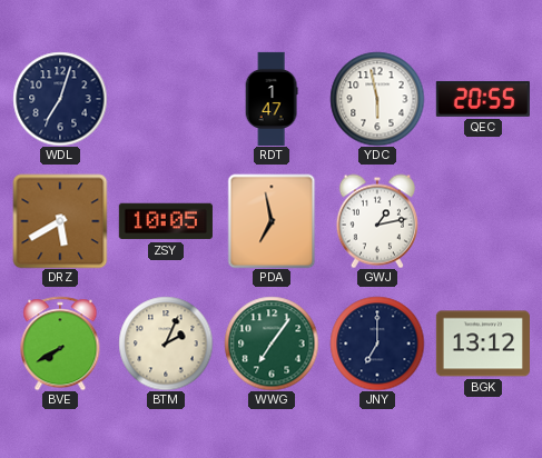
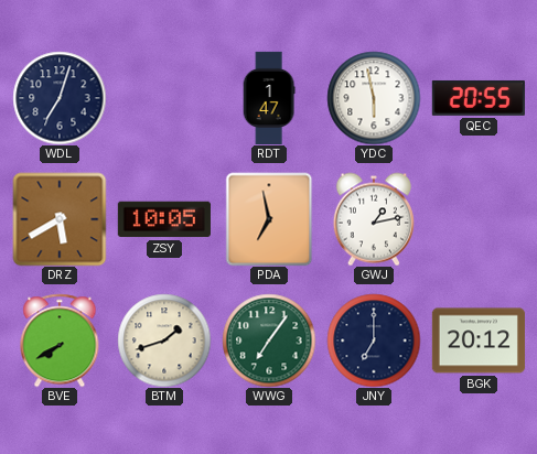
BTM: 2:04 -> 1:42 (164, 340)
BGK: 13:12 -> 20:12 (479, 340)
